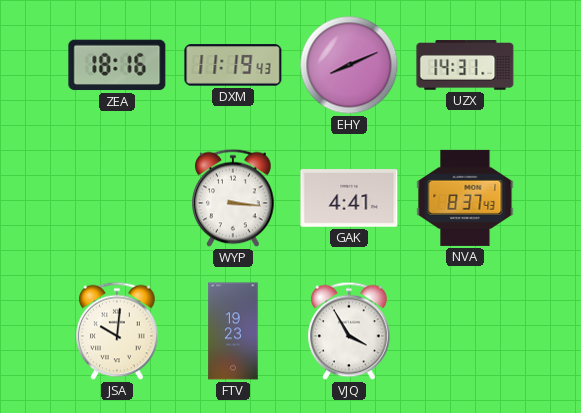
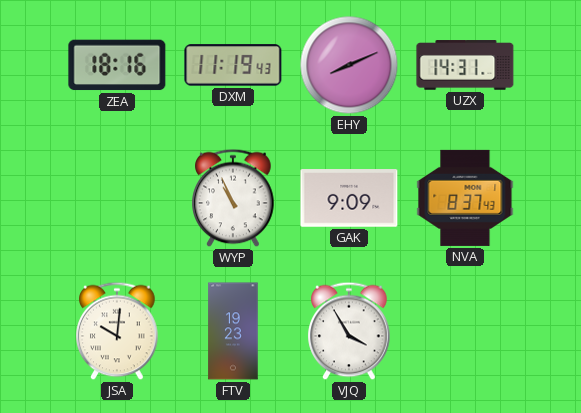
WYP: 3:16 -> 10:56 (233, 198)
GAK: 4:41 -> 9:09 (349, 198)
